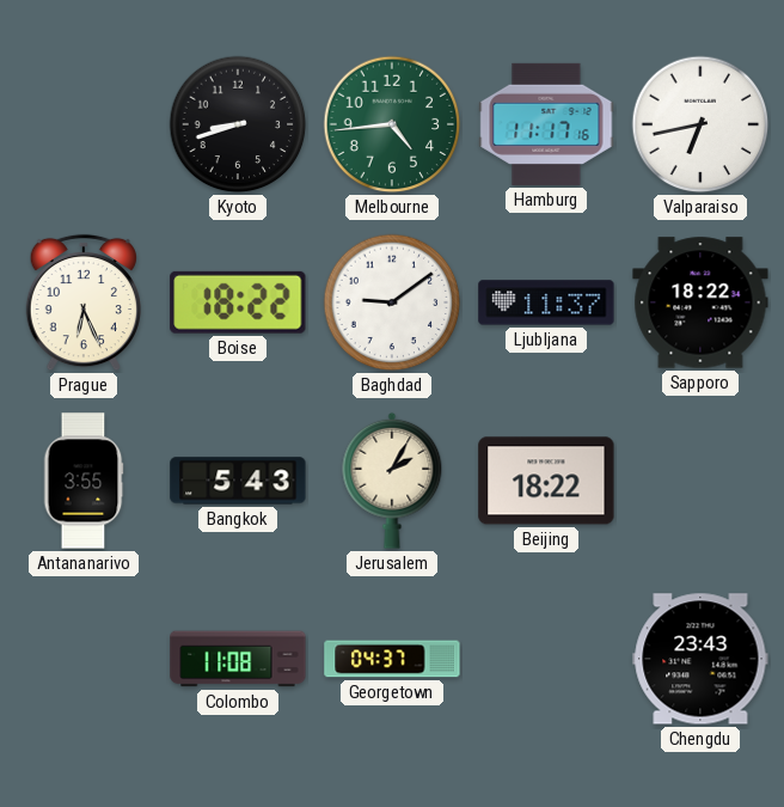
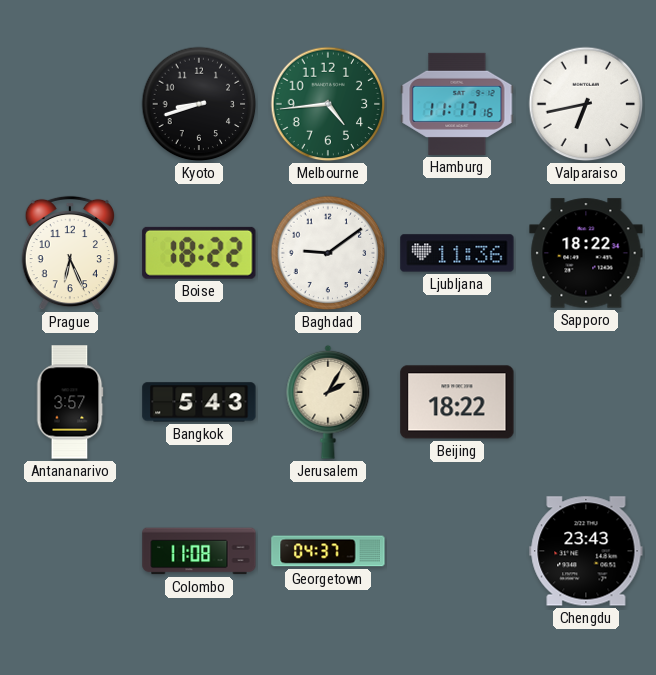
Ljubljana: 11:37 -> 11:36 (457, 253)
Antananarivo: 3:55 -> 3:57 (70, 402)
